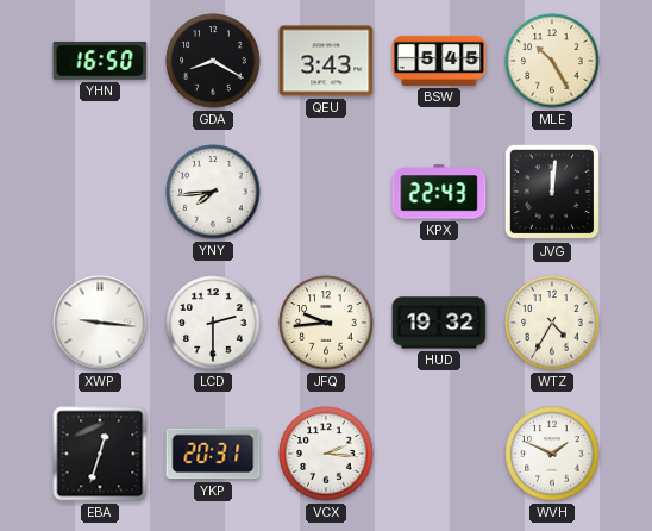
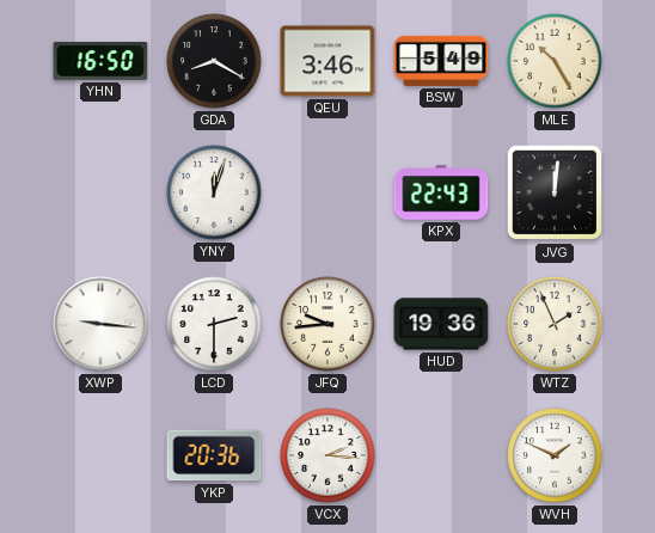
QEU: 3:43 -> 3:46 (327, 61)
BSW: 5:45 -> 5:49 (441, 61)
YNY: 7:44 -> 12:03 (214, 192)
HUD: 19:32 -> 19:36 (441, 324)
WTZ: 4:35 -> 1:56 (555, 324)
EBA: 12:33 -> none (100, 454)
YKP: 20:31 -> 20:36 (214, 455)
